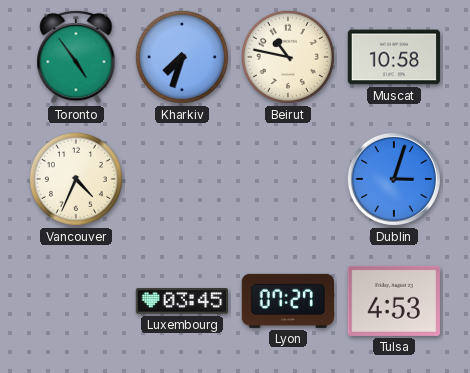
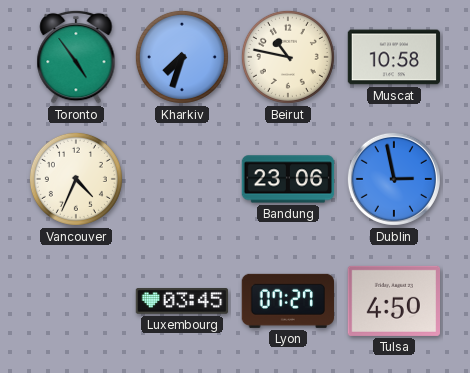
Bandung: none -> 23:06 (288, 179)
Dublin: 3:03 -> 2:58 (394, 179)
Tulsa: 4:53 -> 4:50 (393, 301)
